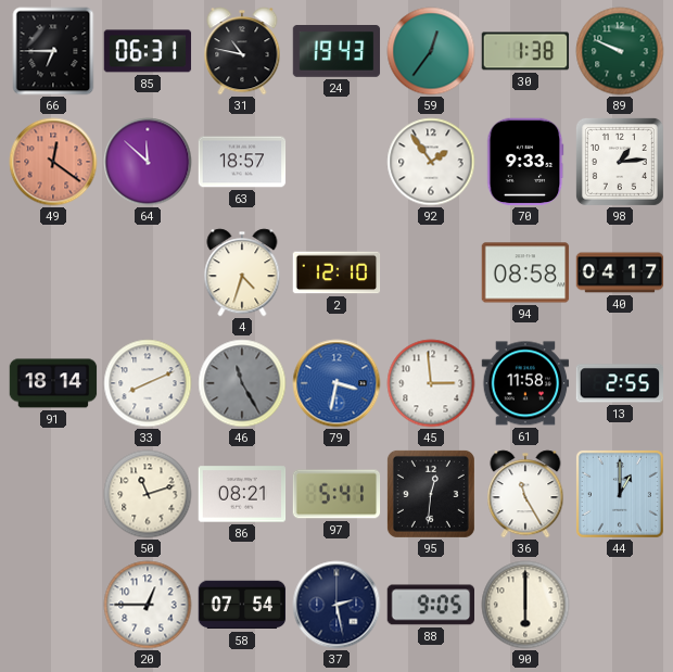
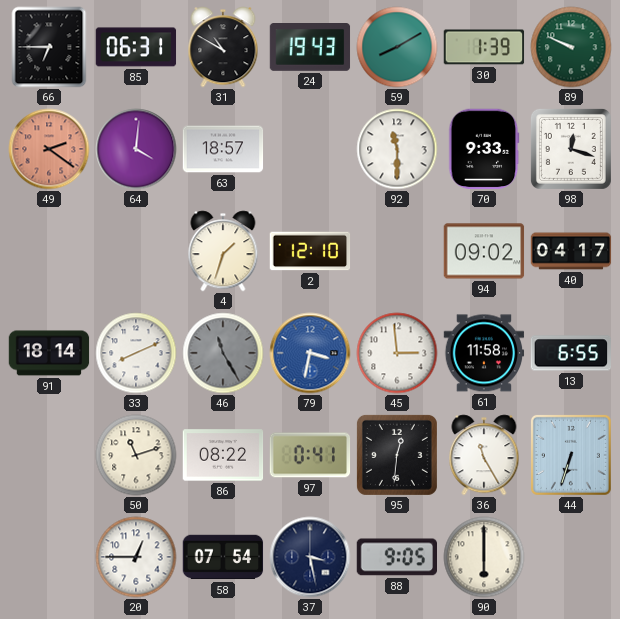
31: 10:47 -> 10:50 (223, 47)
59: 12:36 -> 8:10 (397, 47)
30: 1:38 -> 1:39 (484, 47)
49: 12:21 -> 2:21 (49, 149)
64: 11:52 -> 4:01 (136, 149)
92: 1:54 -> 11:30 (397, 149)
98: 1:14 -> 12:18 (571, 149)
4: 4:33 -> 1:33 (223, 251)
94: 08:58 -> 09:02 (484, 251)
13: 2:55 -> 6:55 (570, 353)
86: 08:21 -> 08:22 (223, 455)
97: 5:41 -> 0:41 (310, 455)
44: 1:00 -> 6:33 (571, 455)
37: 2:28 -> 3:28 (310, 557)
